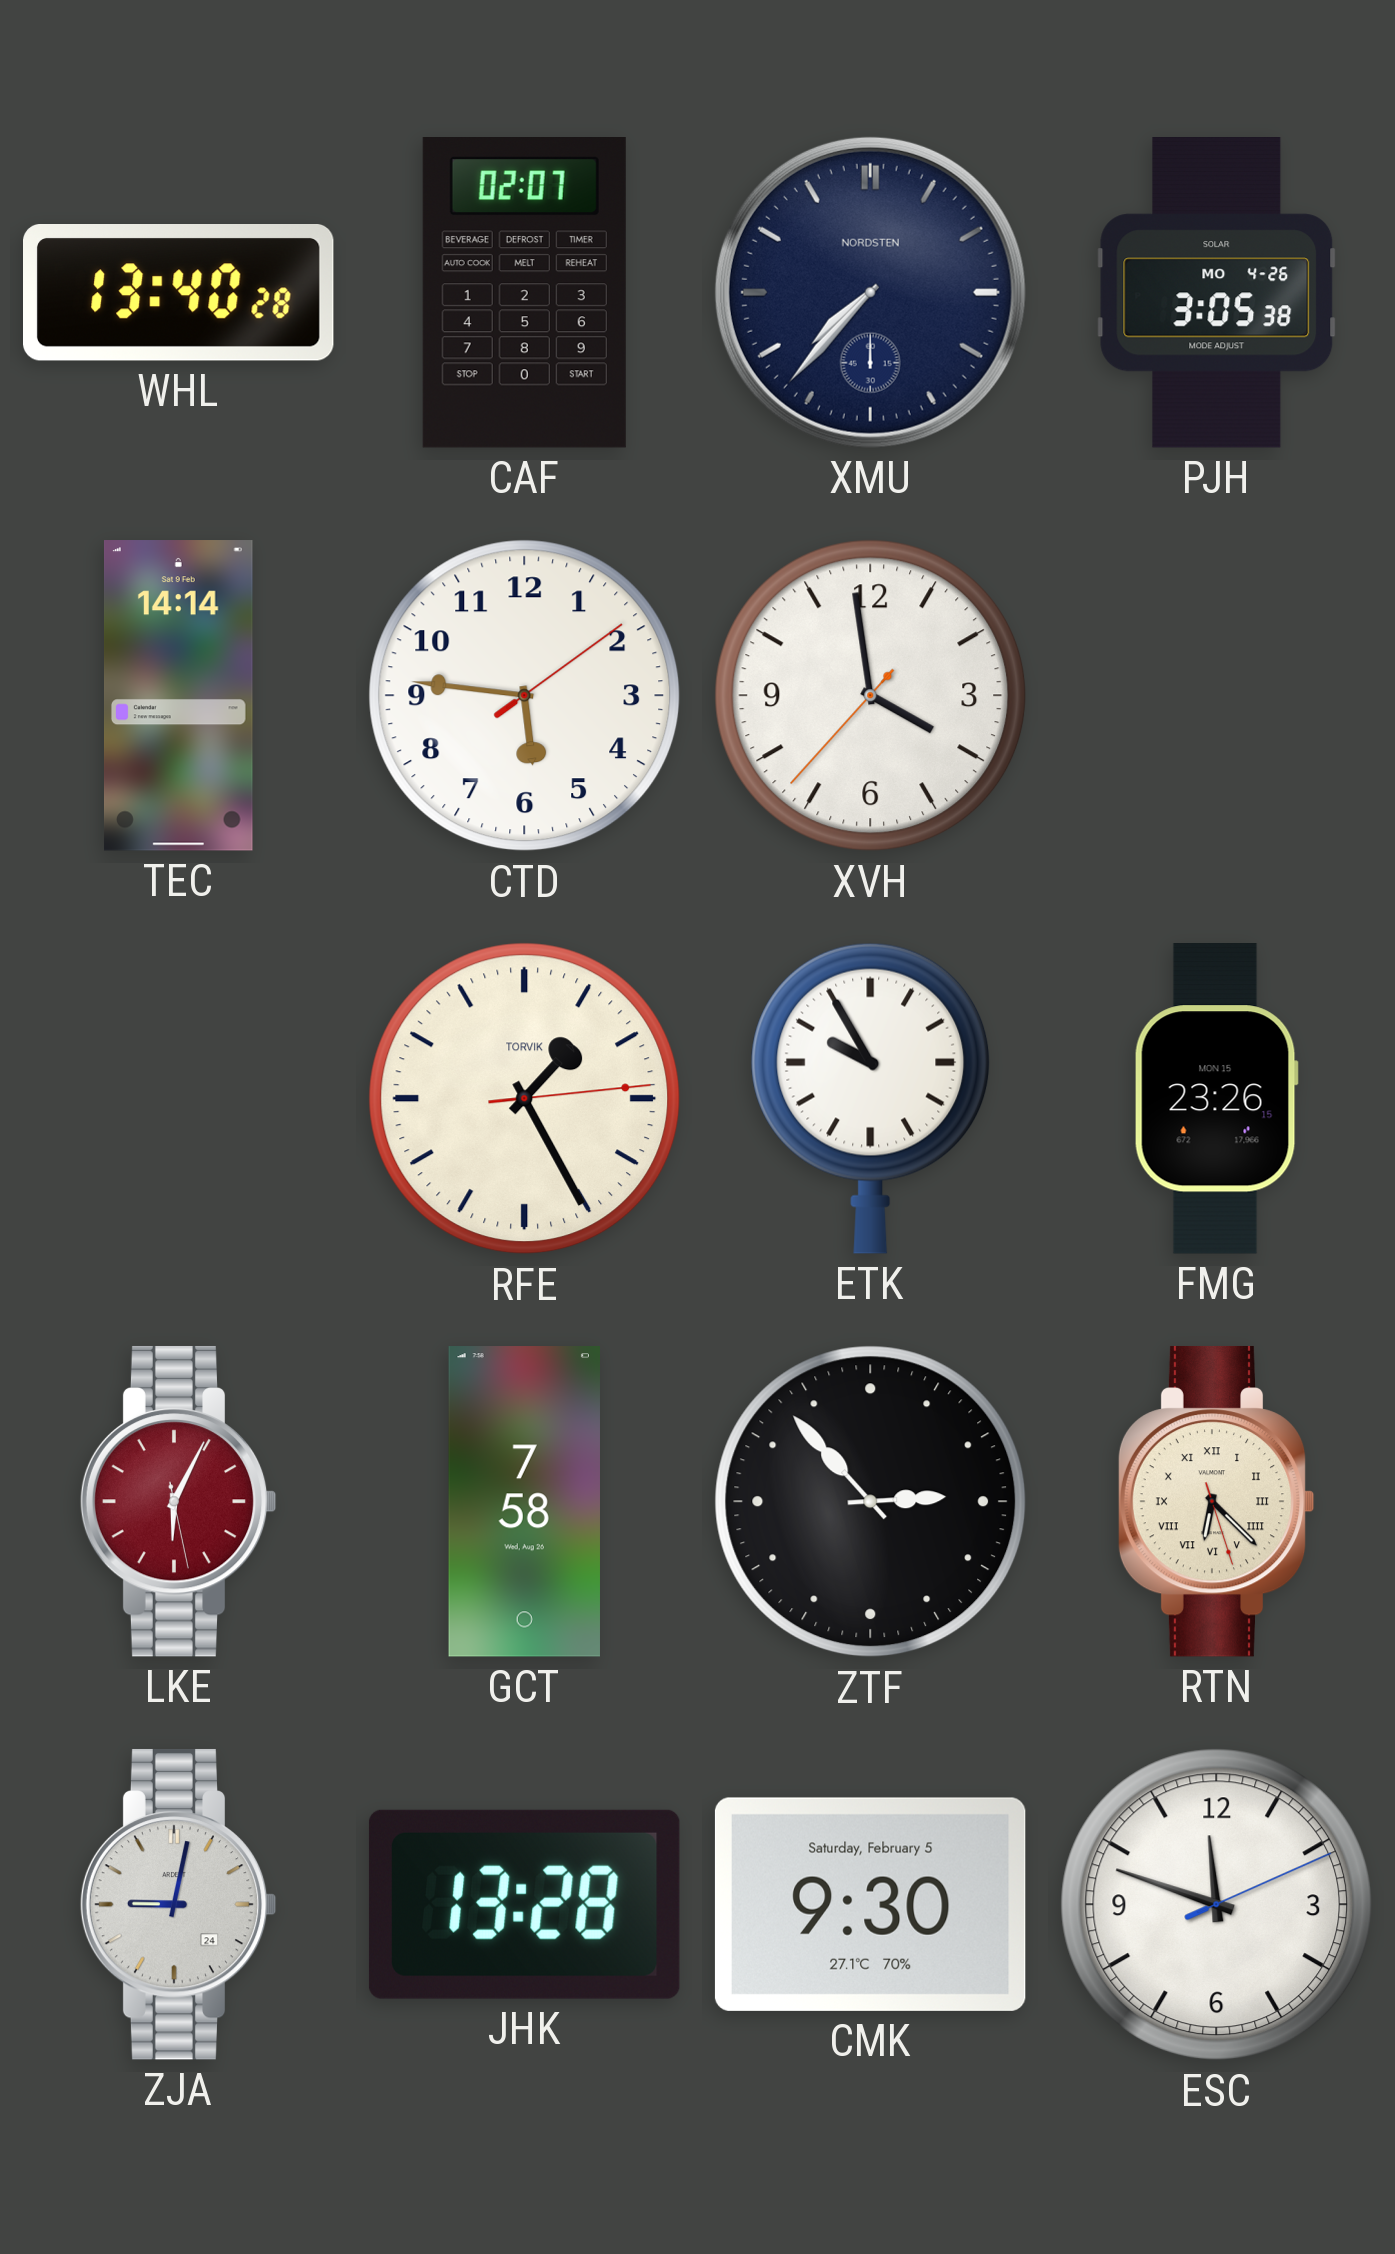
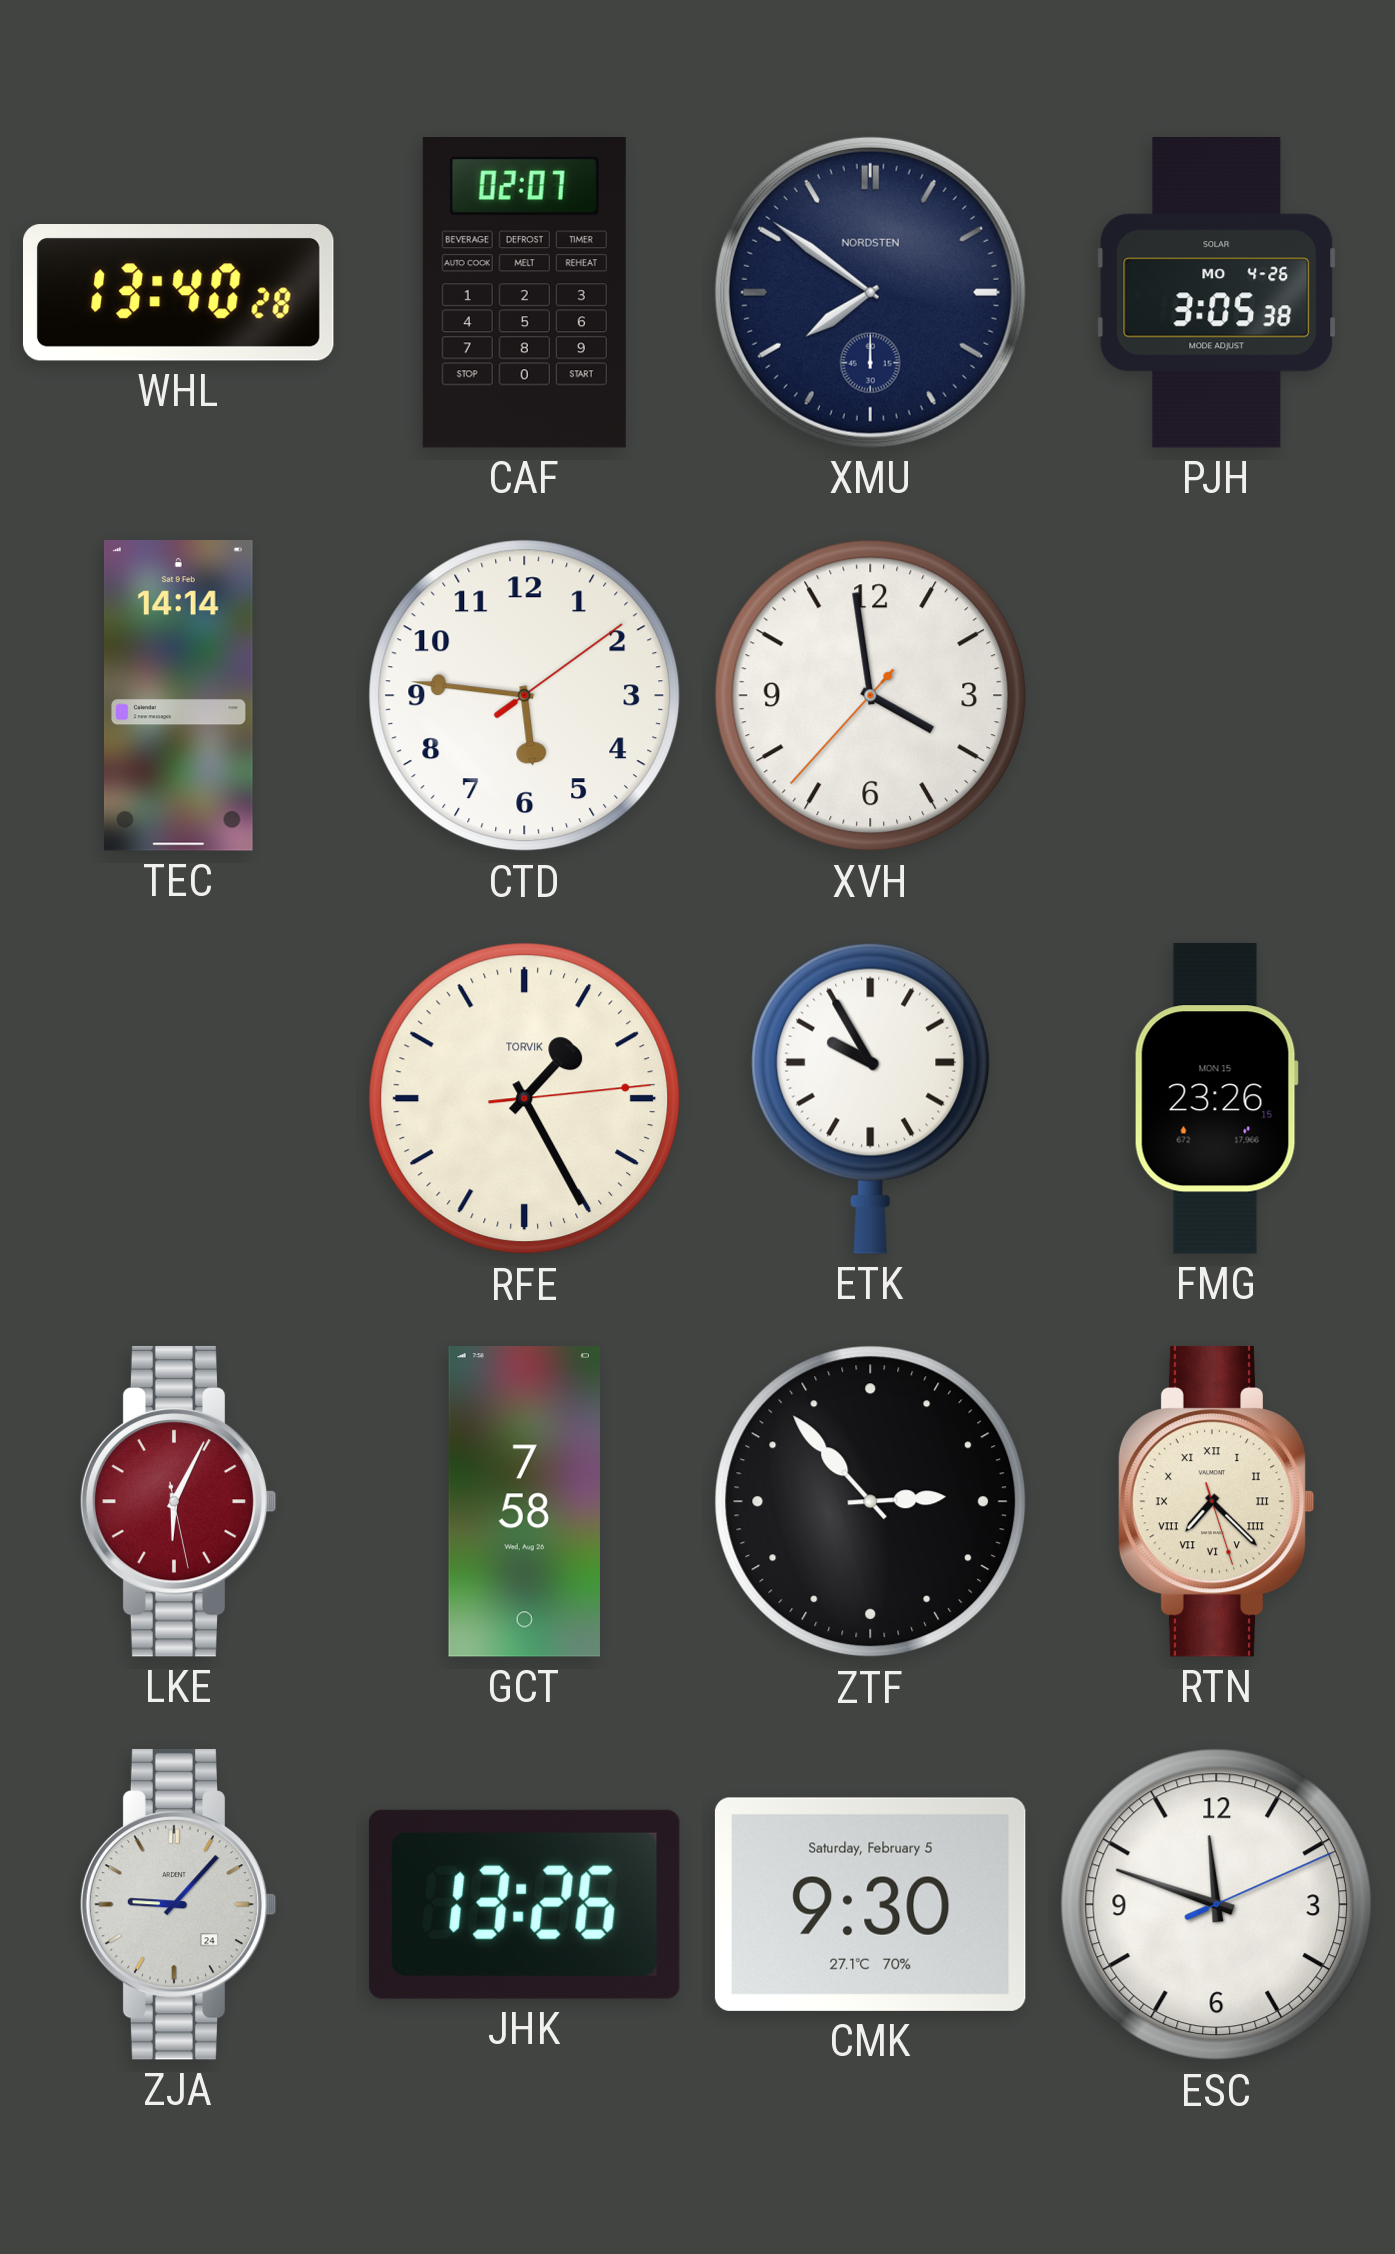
XMU: 7:37 -> 7:51 (870, 292)
RTN: 6:22 -> 7:22 (1216, 1501)
ZJA: 9:02 -> 9:07 (178, 1904)
JHK: 13:28 -> 13:26 (524, 1904)
